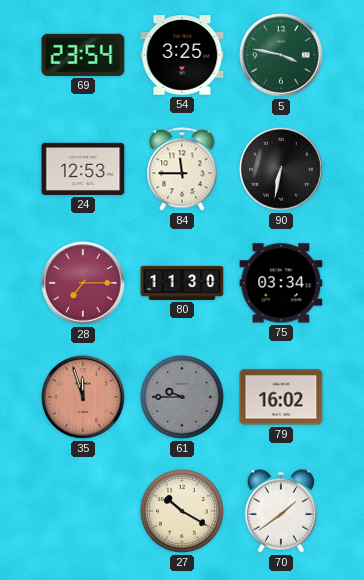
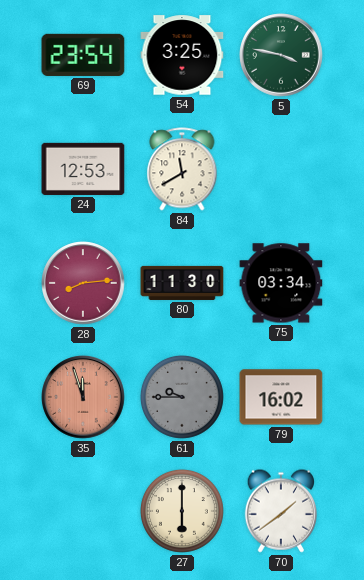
84: 11:45 -> 11:40 (182, 169)
90: 6:32 -> none (281, 169)
28: 7:15 -> 8:14 (83, 283)
27: 10:20 -> 6:00 (182, 511)
